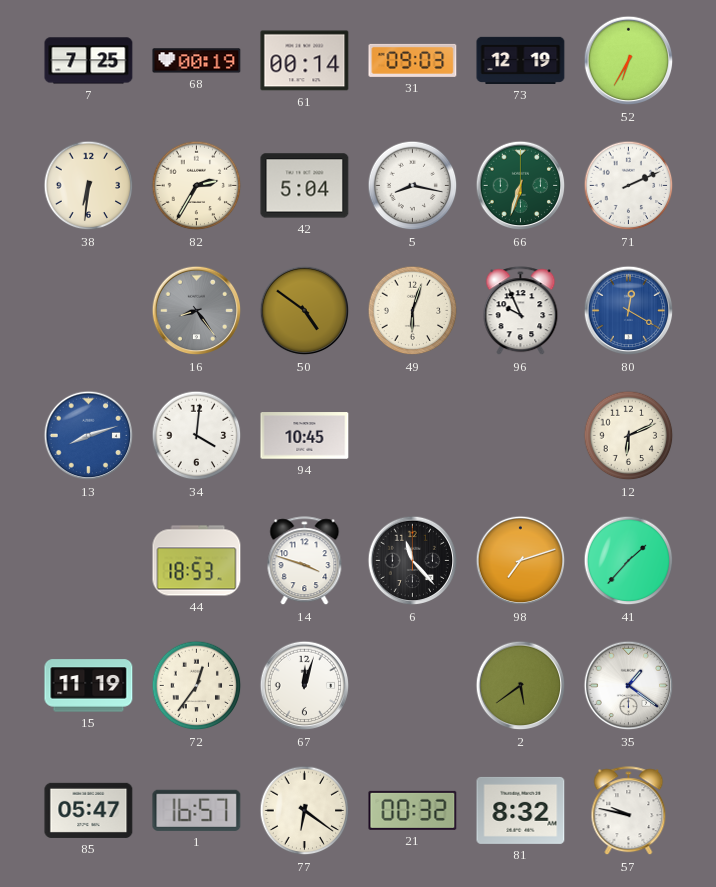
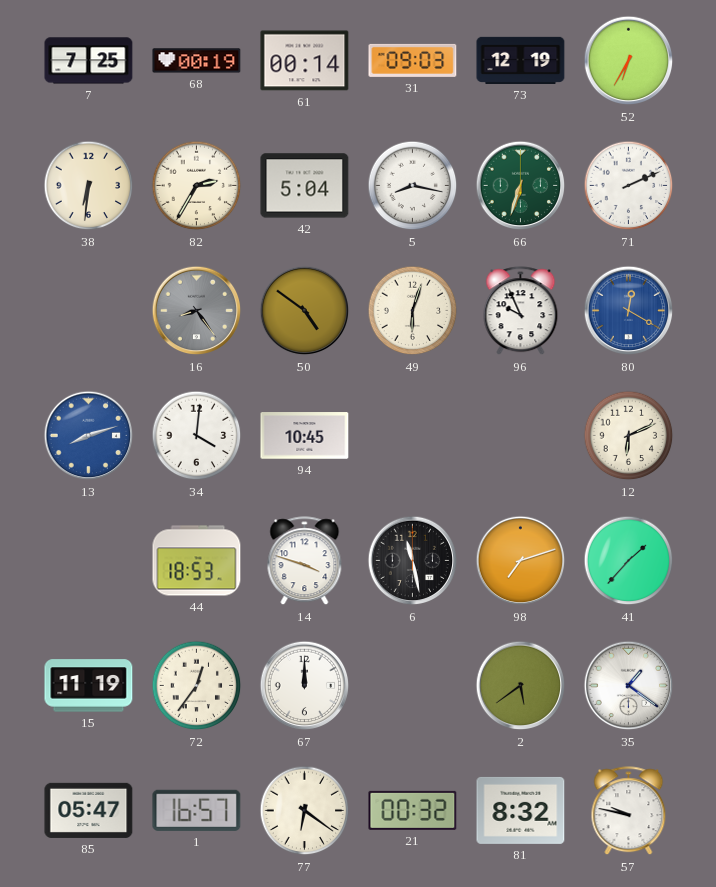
6: 11:23 -> 11:28 (413, 561)
67: 12:03 -> 12:00 (305, 686)
